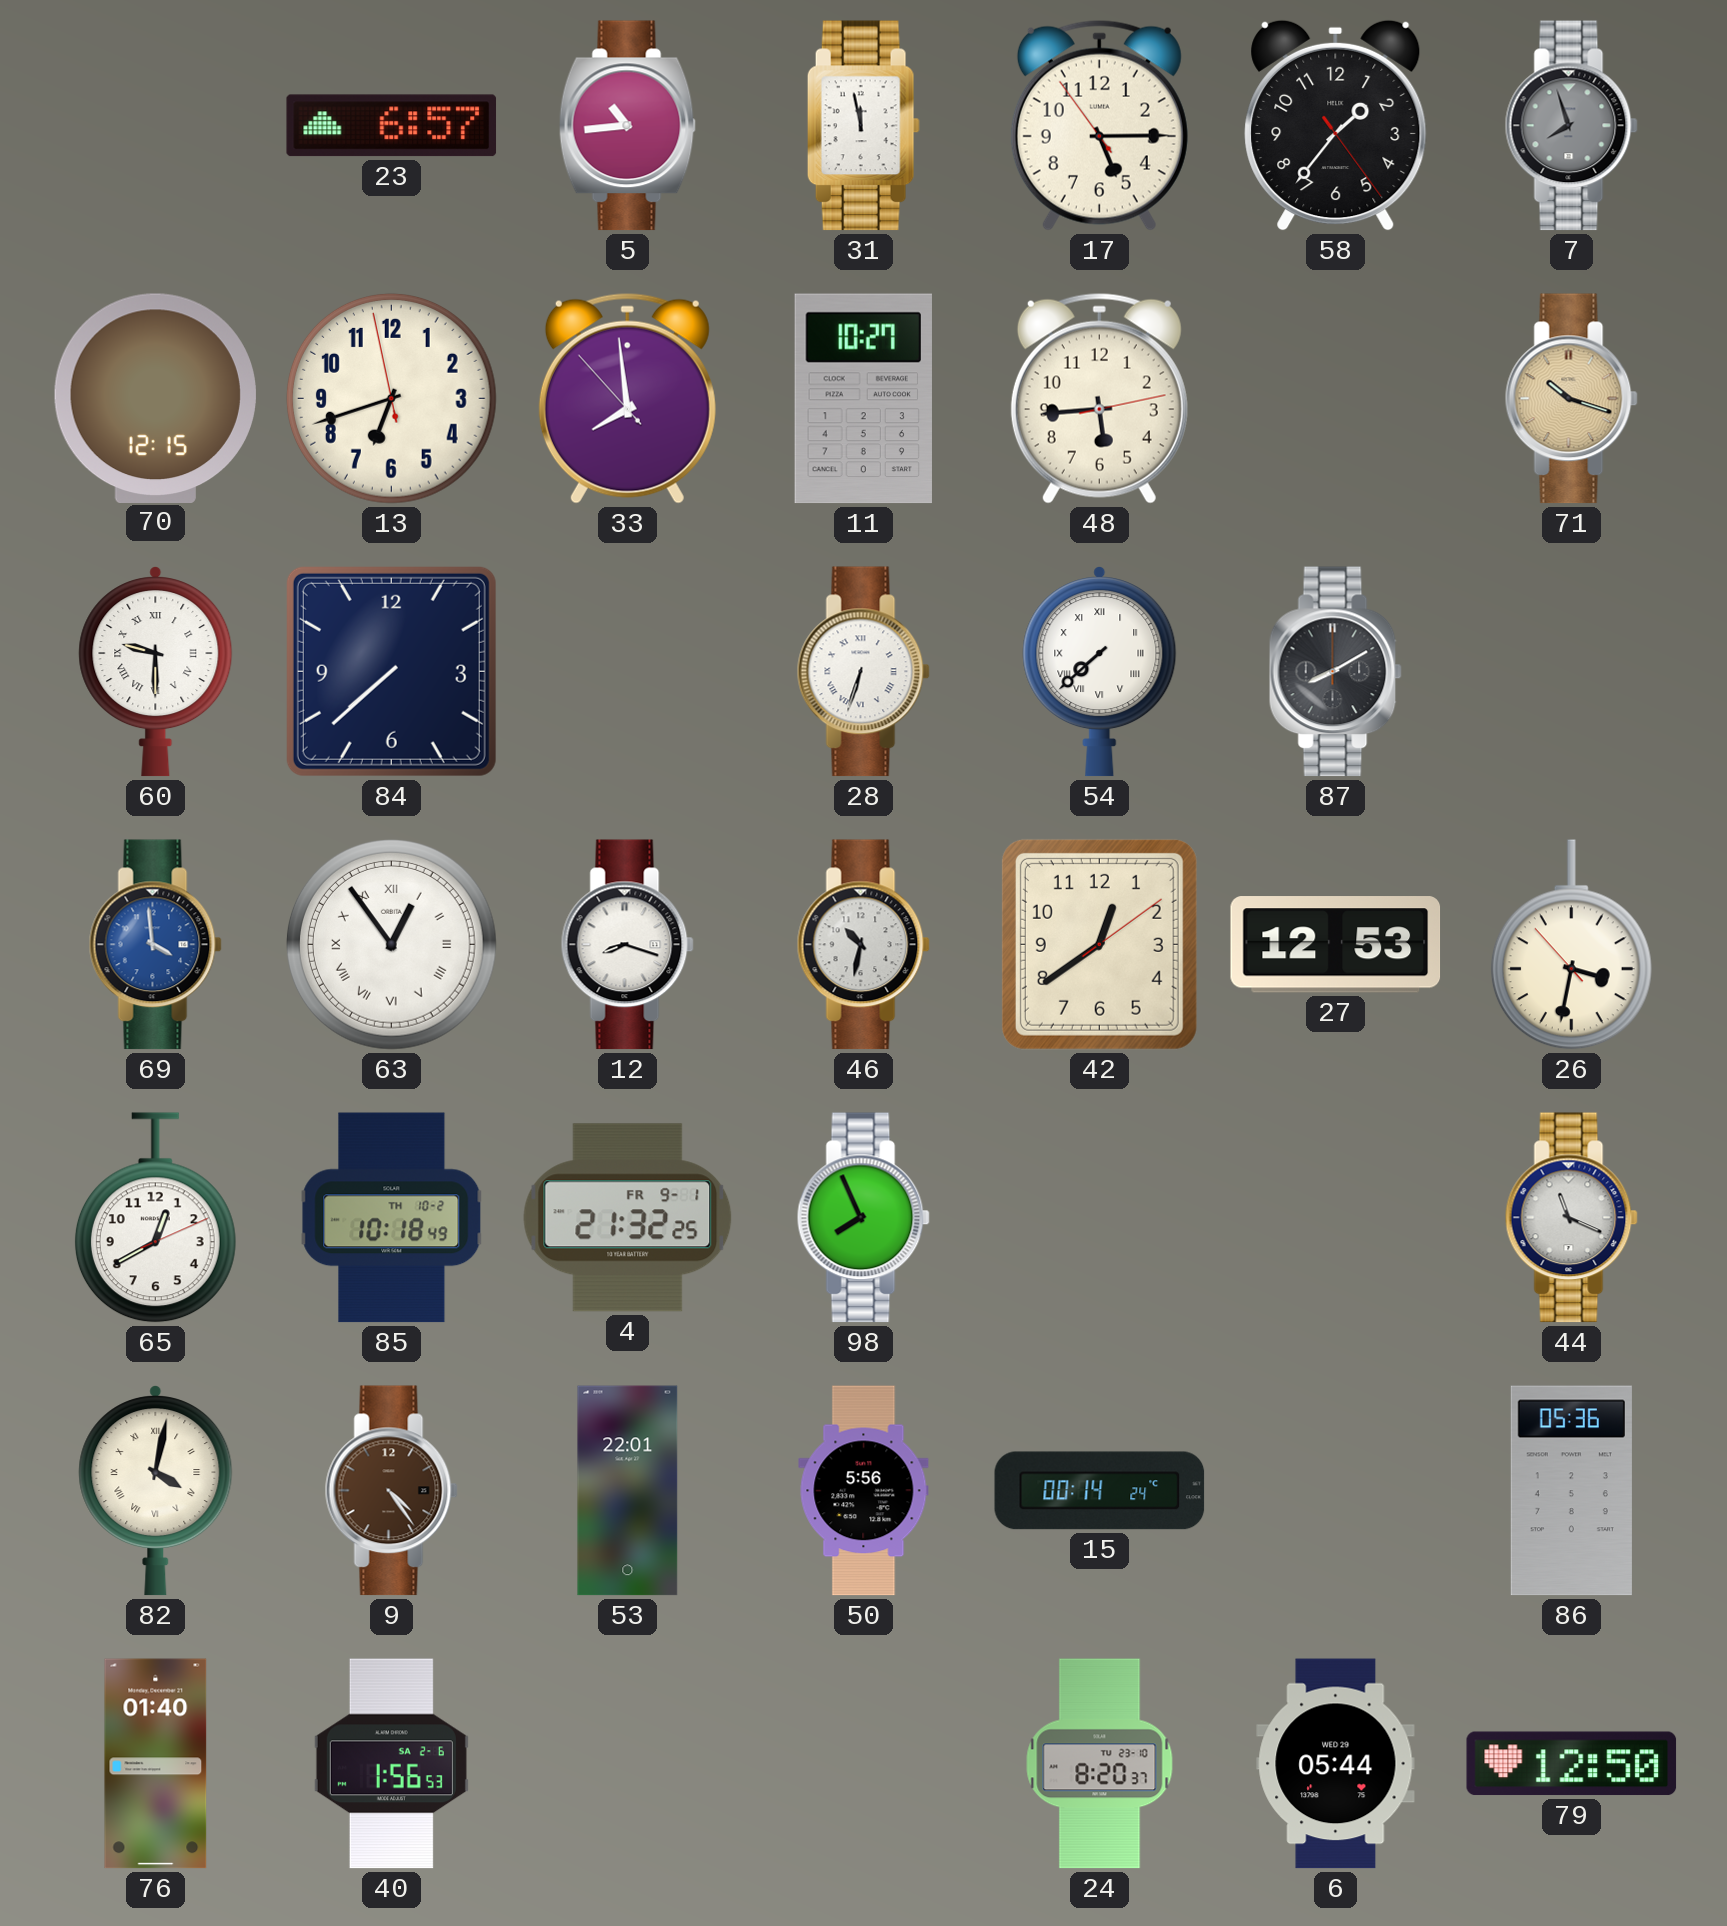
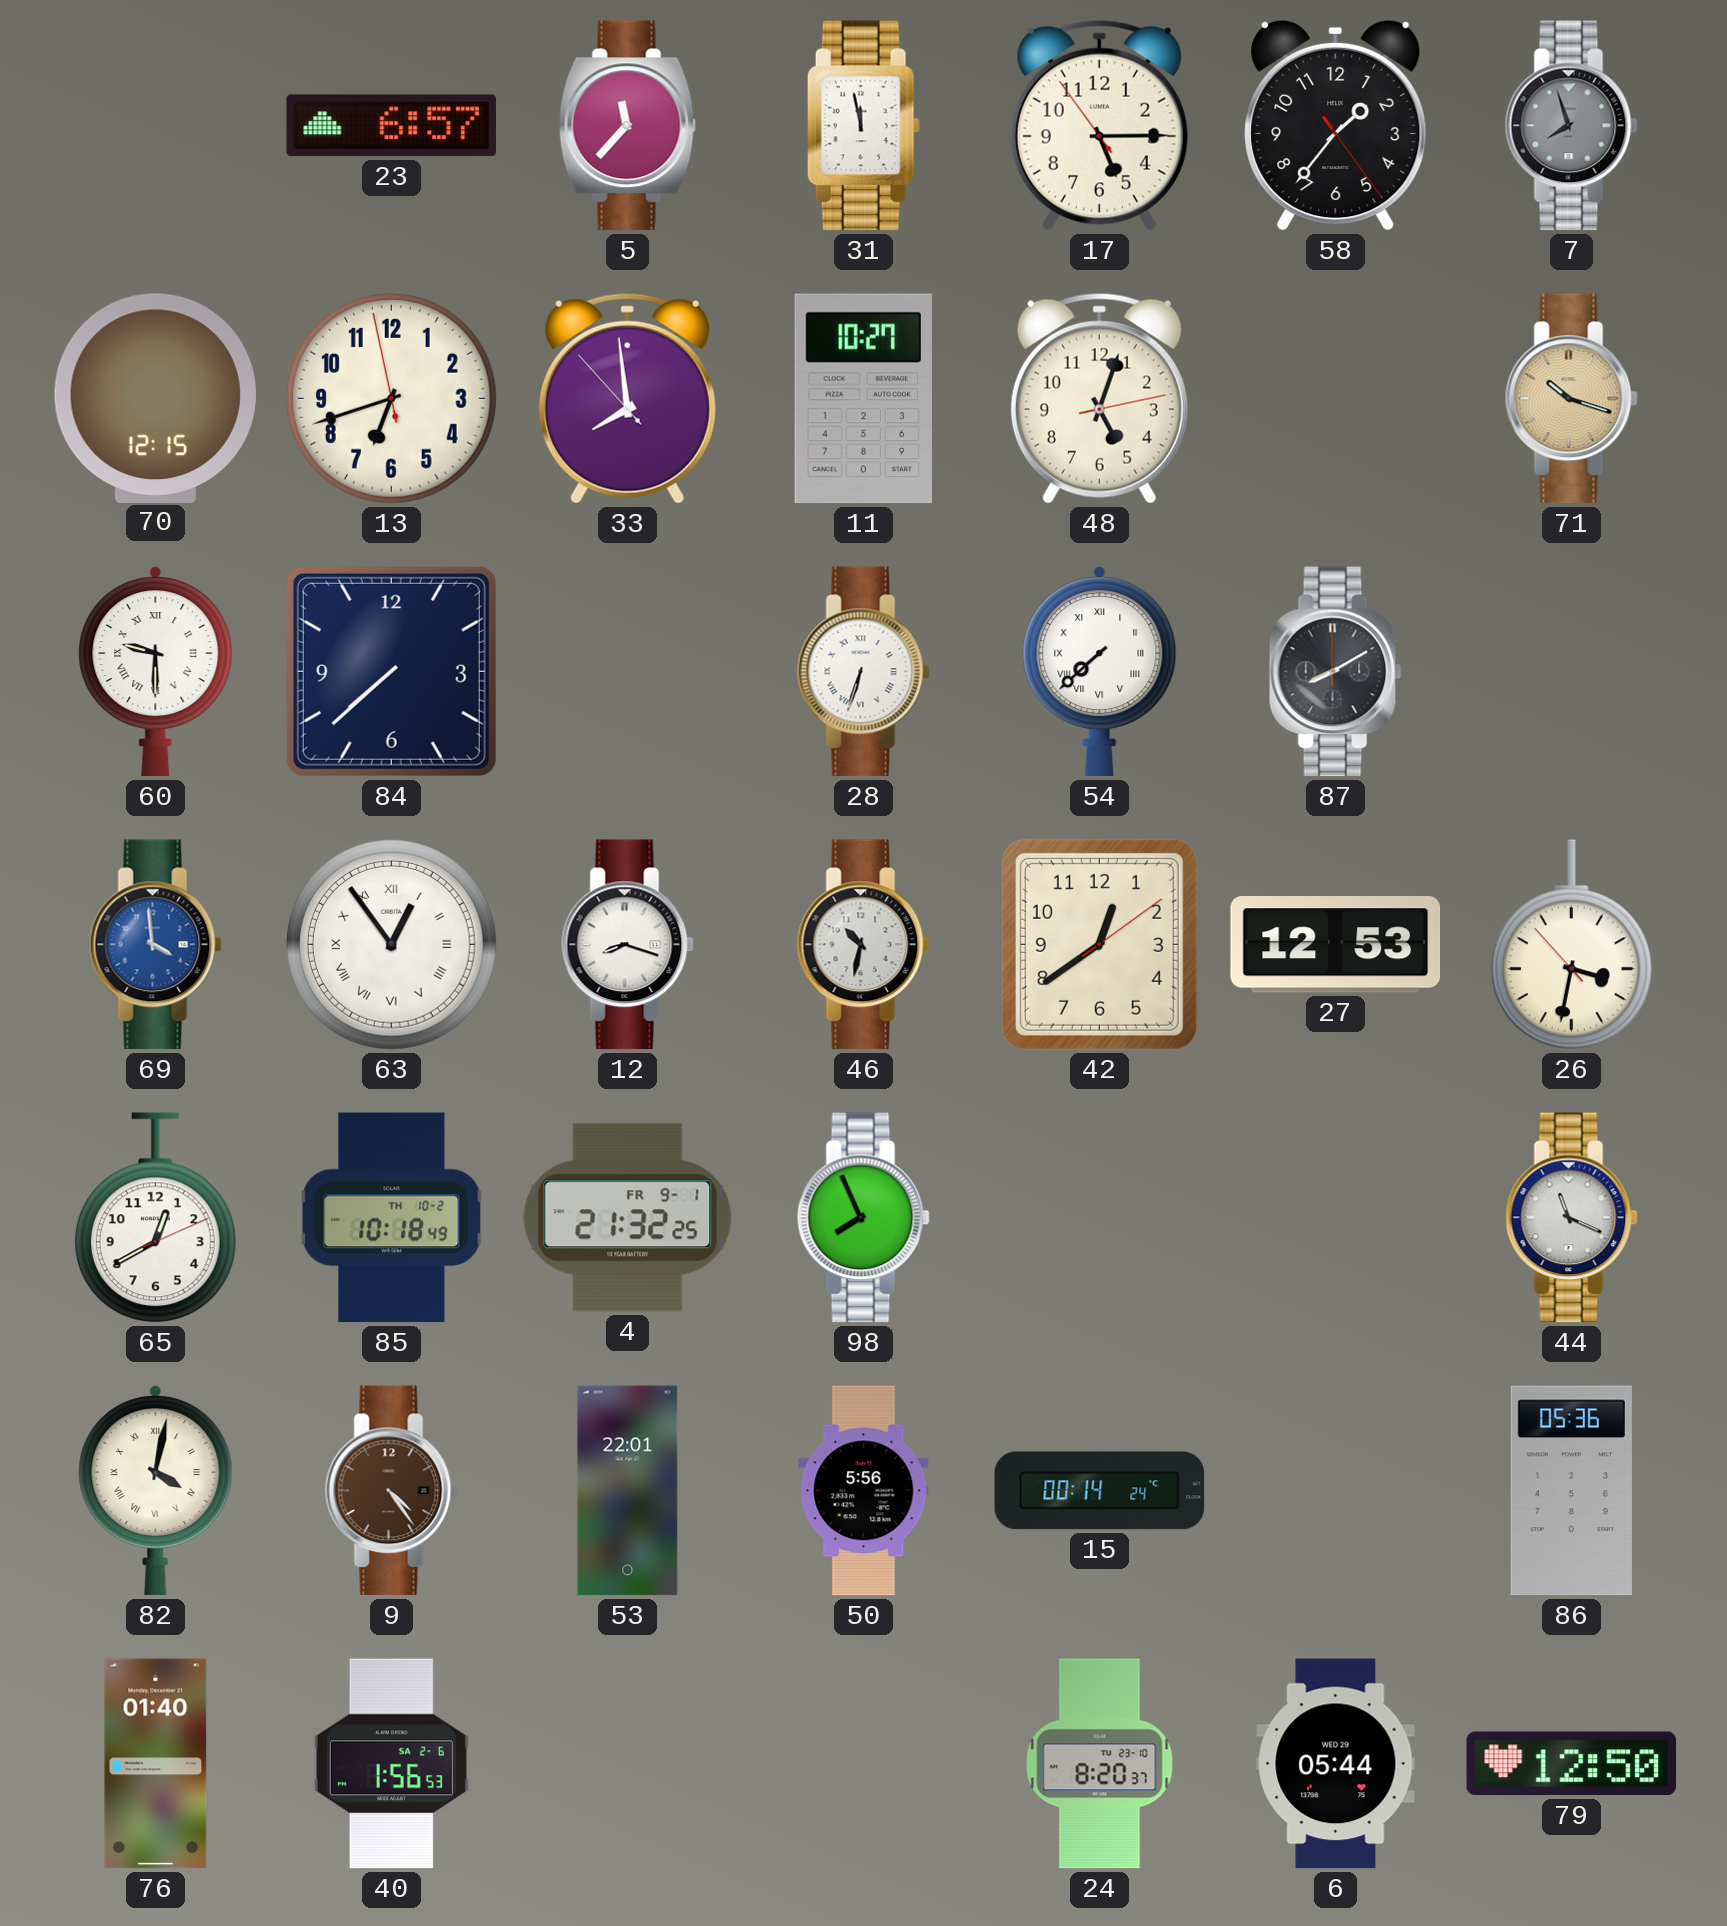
5: 10:44 -> 11:37 (627, 126)
48: 5:44 -> 5:03 (1099, 398)
